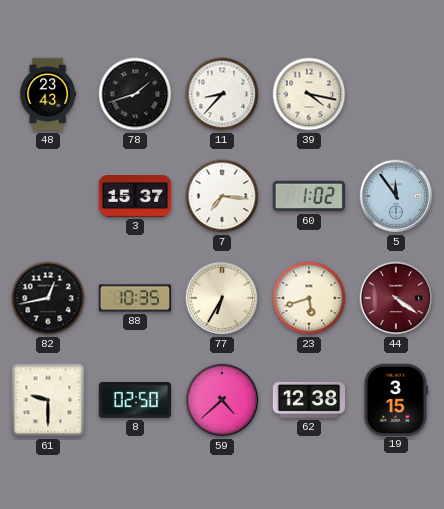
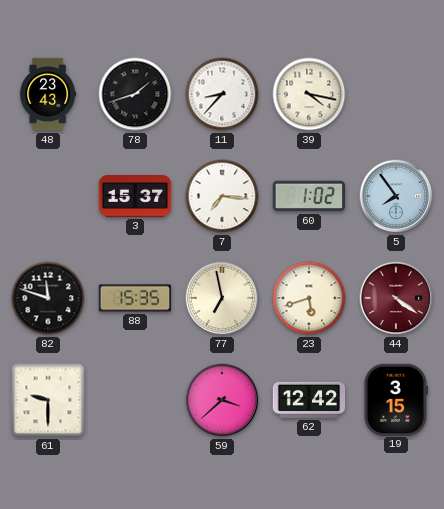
5: 11:54 -> 7:54 (396, 196)
82: 12:43 -> 11:48 (48, 298)
88: 10:35 -> 15:35 (135, 298)
77: 6:35 -> 6:58 (222, 298)
8: 02:50 -> none (135, 401)
59: 4:38 -> 3:38 (222, 400)
62: 12:38 -> 12:42 (309, 400)
